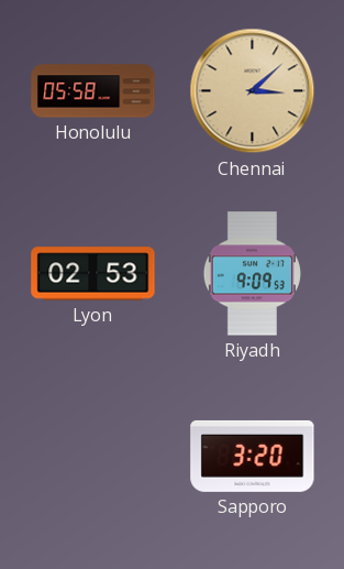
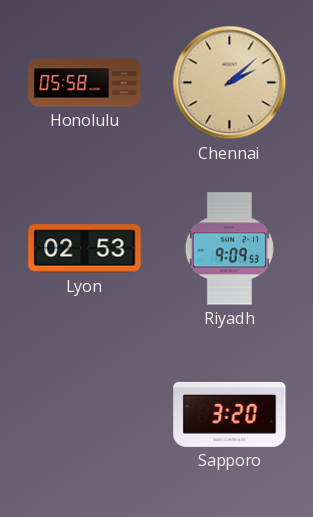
Chennai: 3:08 -> 2:08 (230, 83)
